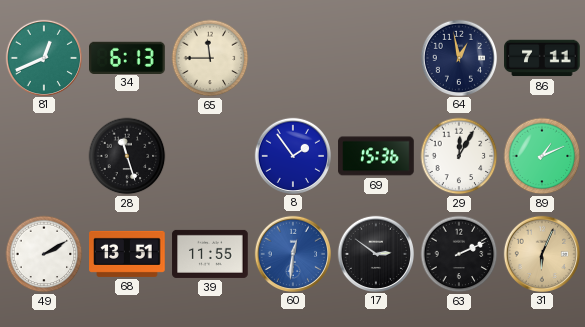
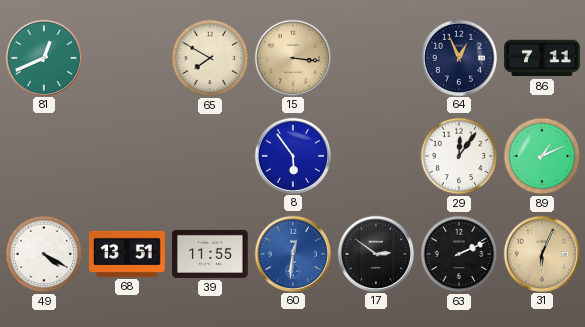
34: 6:13 -> none (127, 57)
65: 11:45 -> 7:50 (210, 58)
15: none -> 3:16 (292, 57)
64: 12:58 -> 12:56 (458, 57)
28: 11:27 -> none (127, 156)
8: 1:54 -> 5:54 (292, 155)
69: 15:36 -> none (376, 156)
29: 12:05 -> 12:06 (459, 156)
49: 2:10 -> 4:20 (44, 254)
